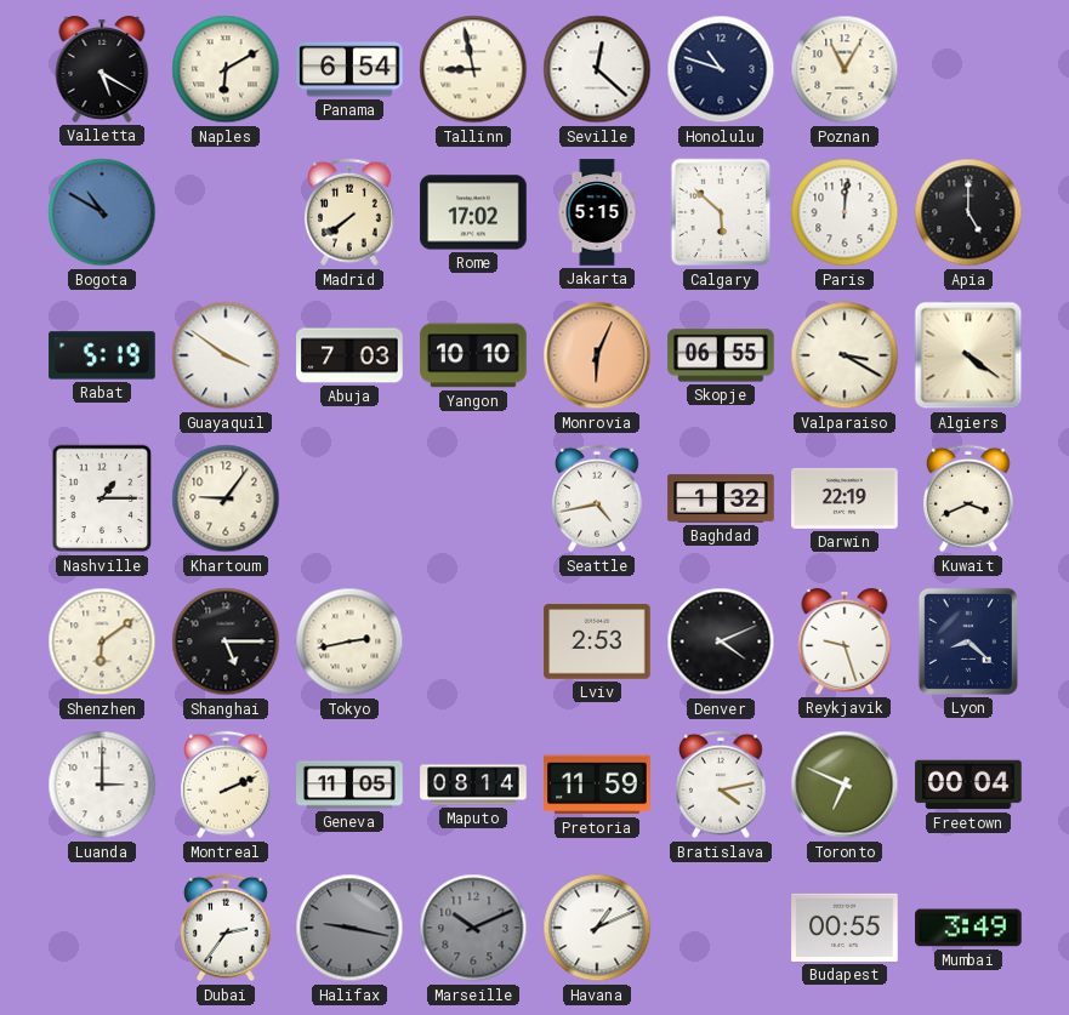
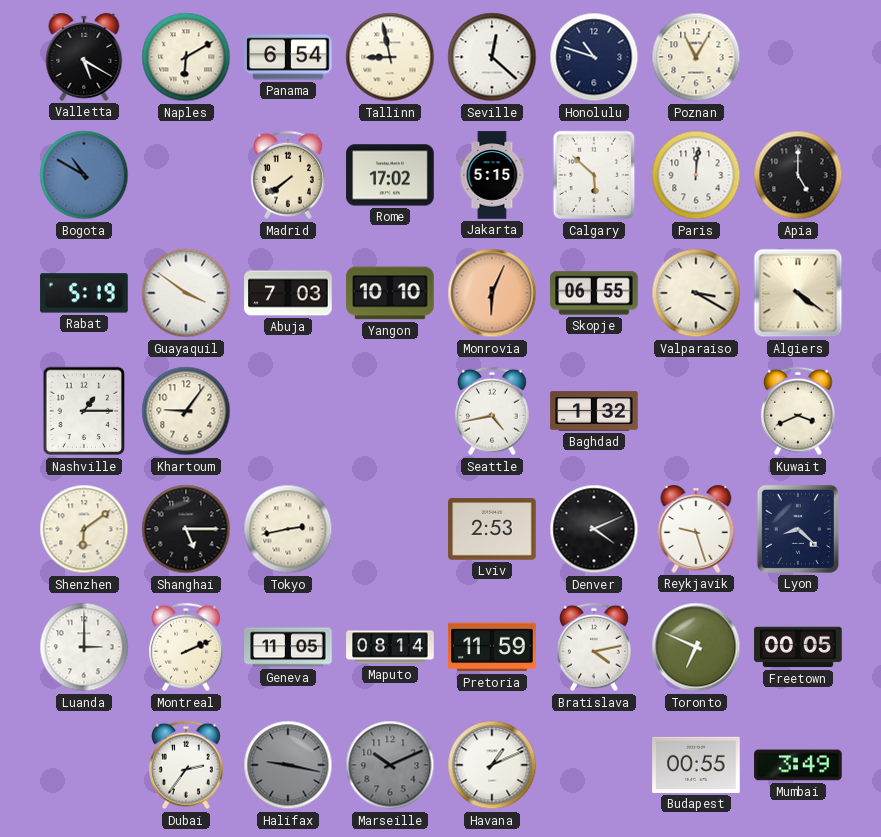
Darwin: 22:19 -> none (845, 498)
Freetown: 00:04 -> 00:05 (798, 647)
